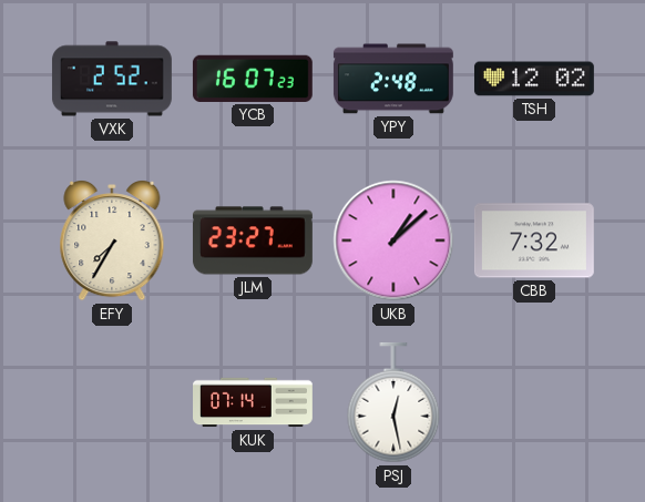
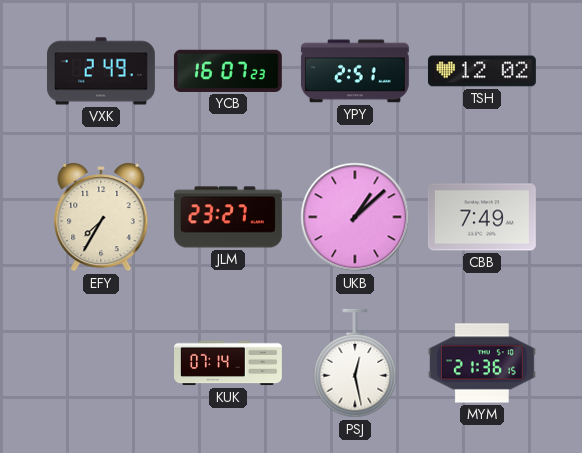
VXK: 2:52 -> 2:49 (101, 71)
YPY: 2:48 -> 2:51 (355, 71)
CBB: 7:32 -> 7:49 (482, 217)
MYM: none -> 21:36 (482, 363)
